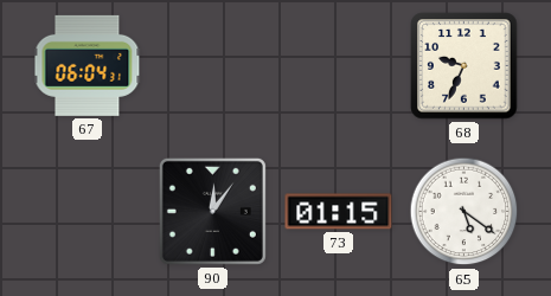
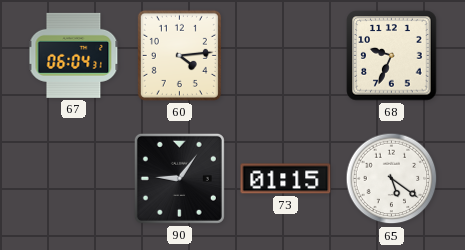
60: none -> 4:14 (179, 55)
90: 12:06 -> 9:06 (179, 178)
